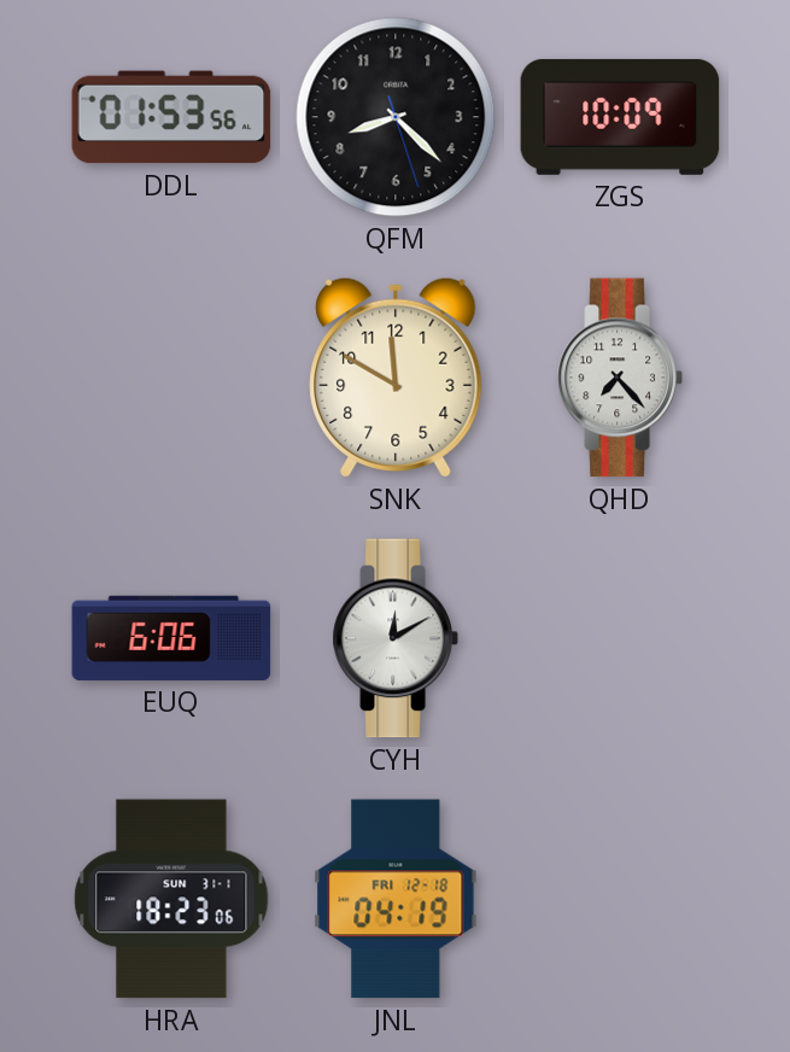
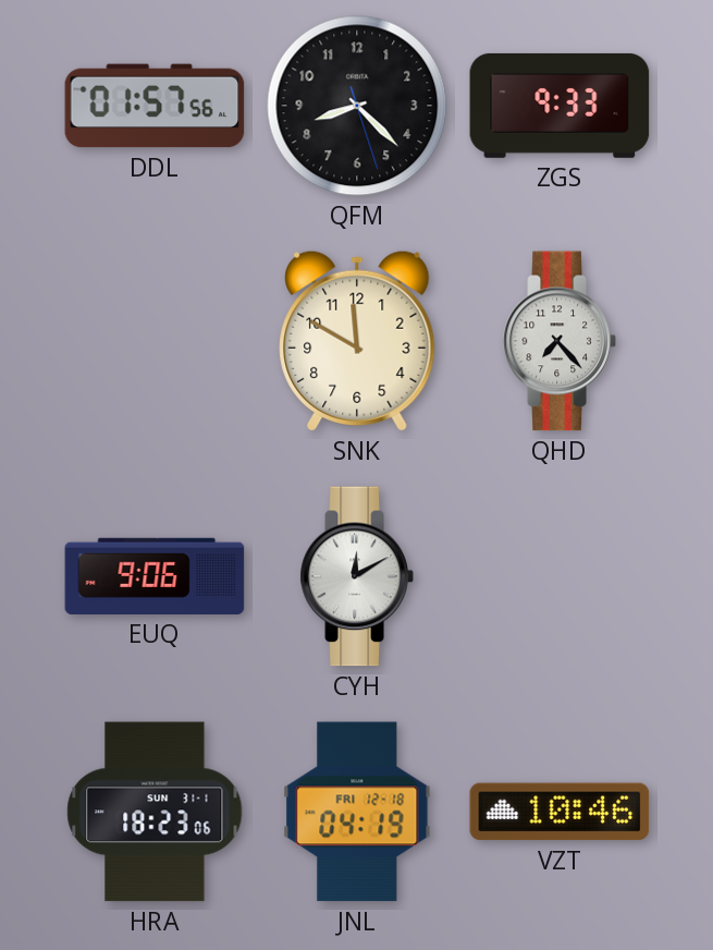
DDL: 01:53 -> 01:57 (155, 106)
ZGS: 10:09 -> 9:33 (560, 106)
EUQ: 6:06 -> 9:06 (155, 576)
VZT: none -> 10:46 (560, 812)
